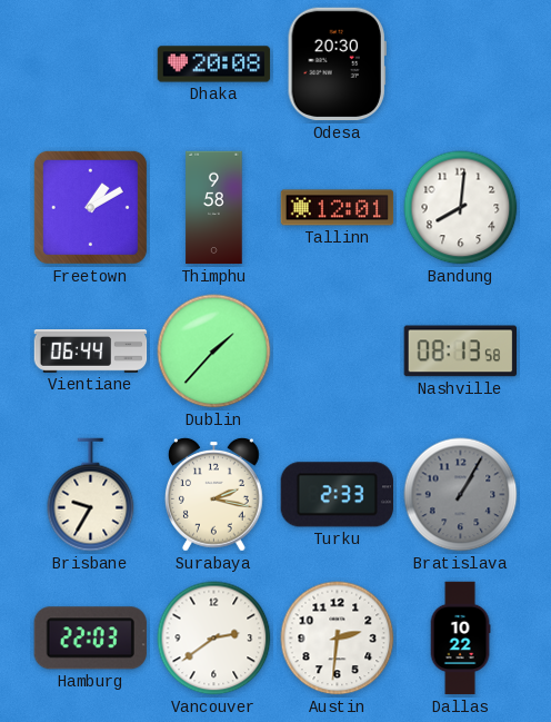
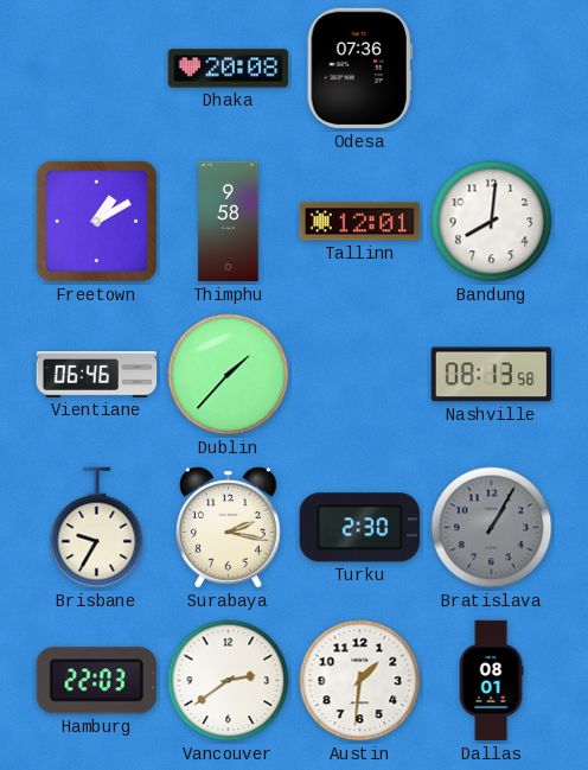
Odesa: 20:30 -> 07:36 (359, 69)
Vientiane: 06:44 -> 06:46 (97, 375)
Turku: 2:33 -> 2:30 (359, 528)
Austin: 2:31 -> 1:31 (360, 681)
Dallas: 10:22 -> 08:01 (491, 681)
